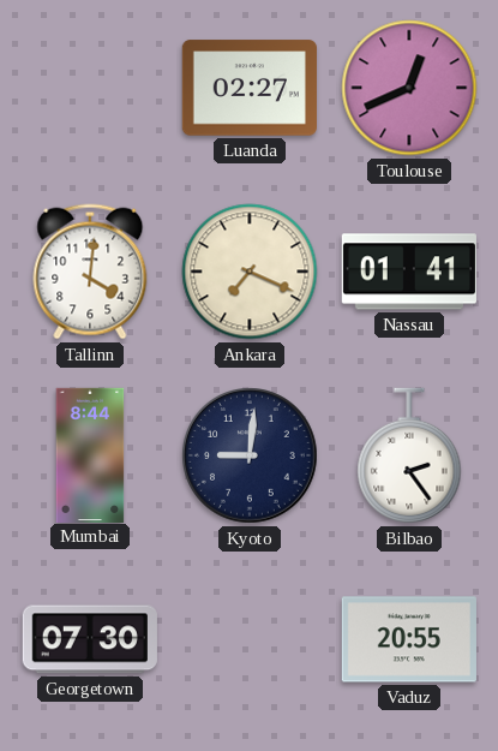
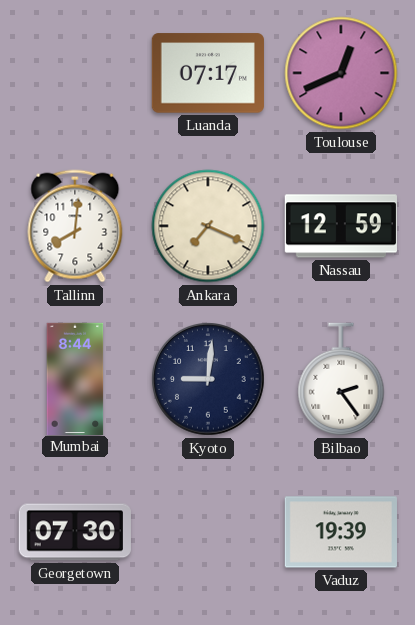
Luanda: 02:27 -> 07:17 (208, 73)
Tallinn: 4:01 -> 8:01 (75, 226)
Nassau: 01:41 -> 12:59 (341, 226)
Vaduz: 20:55 -> 19:39 (341, 532)
